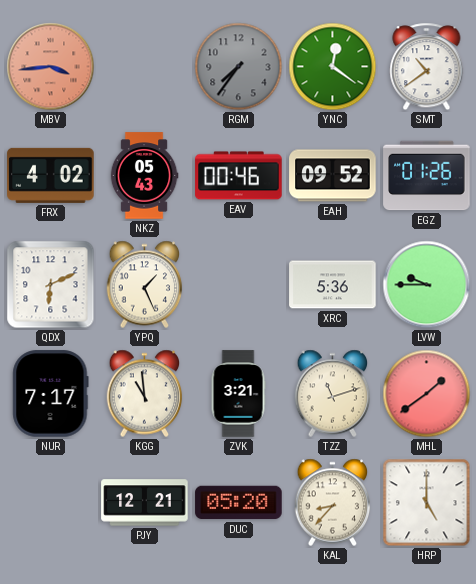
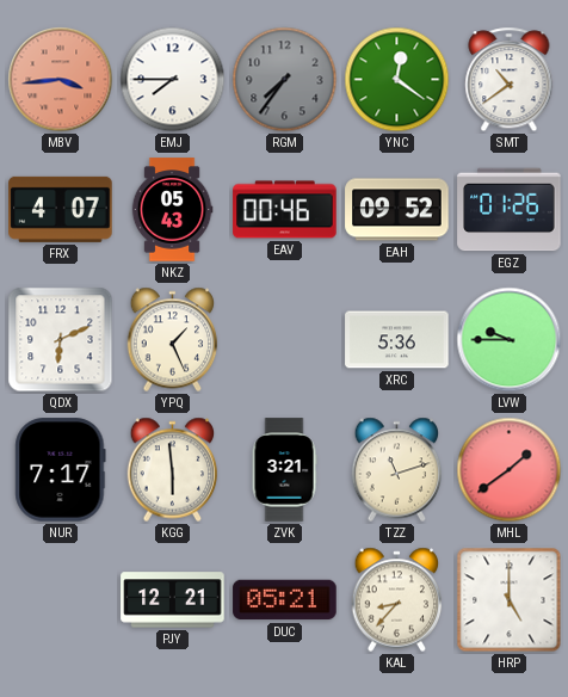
EMJ: none -> 7:45 (173, 80)
FRX: 4:02 -> 4:07 (61, 209)
KGG: 10:59 -> 5:59 (173, 470)
DUC: 05:20 -> 05:21 (285, 600)
